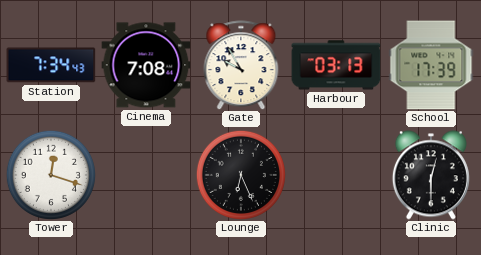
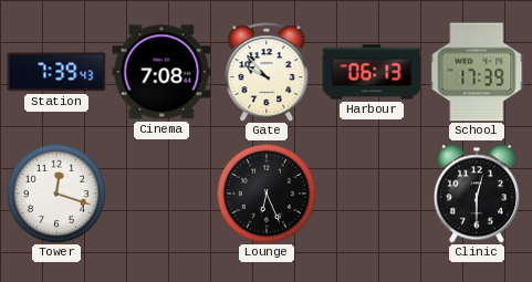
Station: 7:34 -> 7:39 (56, 72)
Gate: 9:55 -> 9:53 (267, 72)
Harbour: 03:13 -> 06:13 (372, 72)
